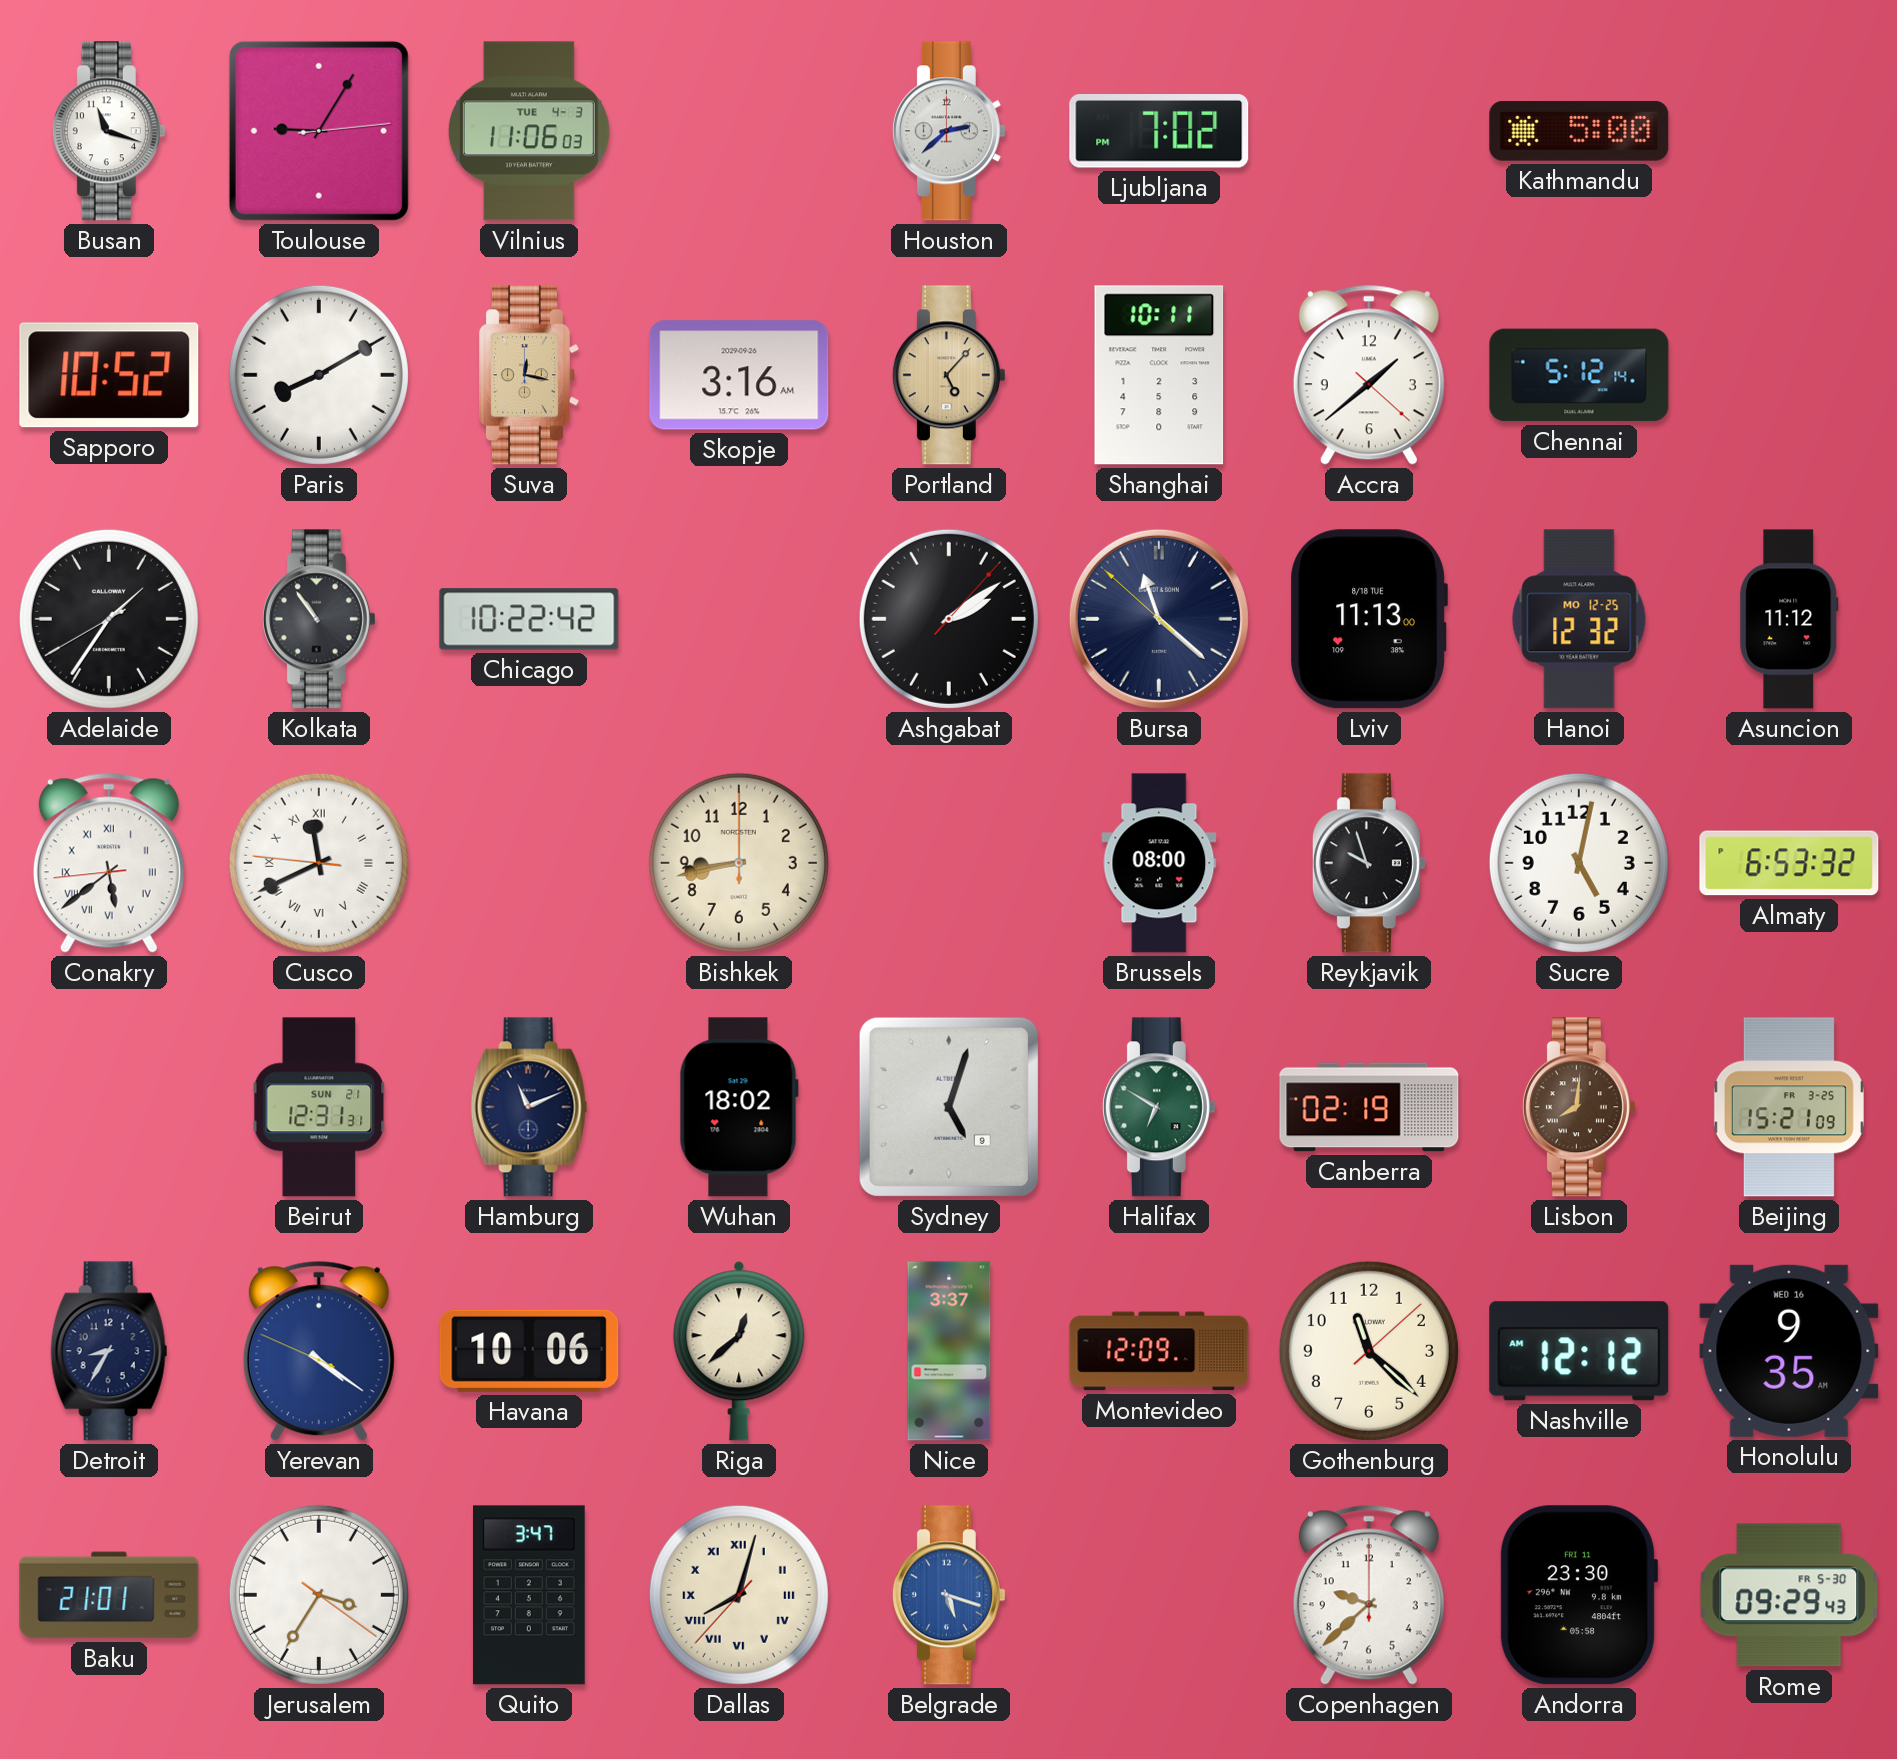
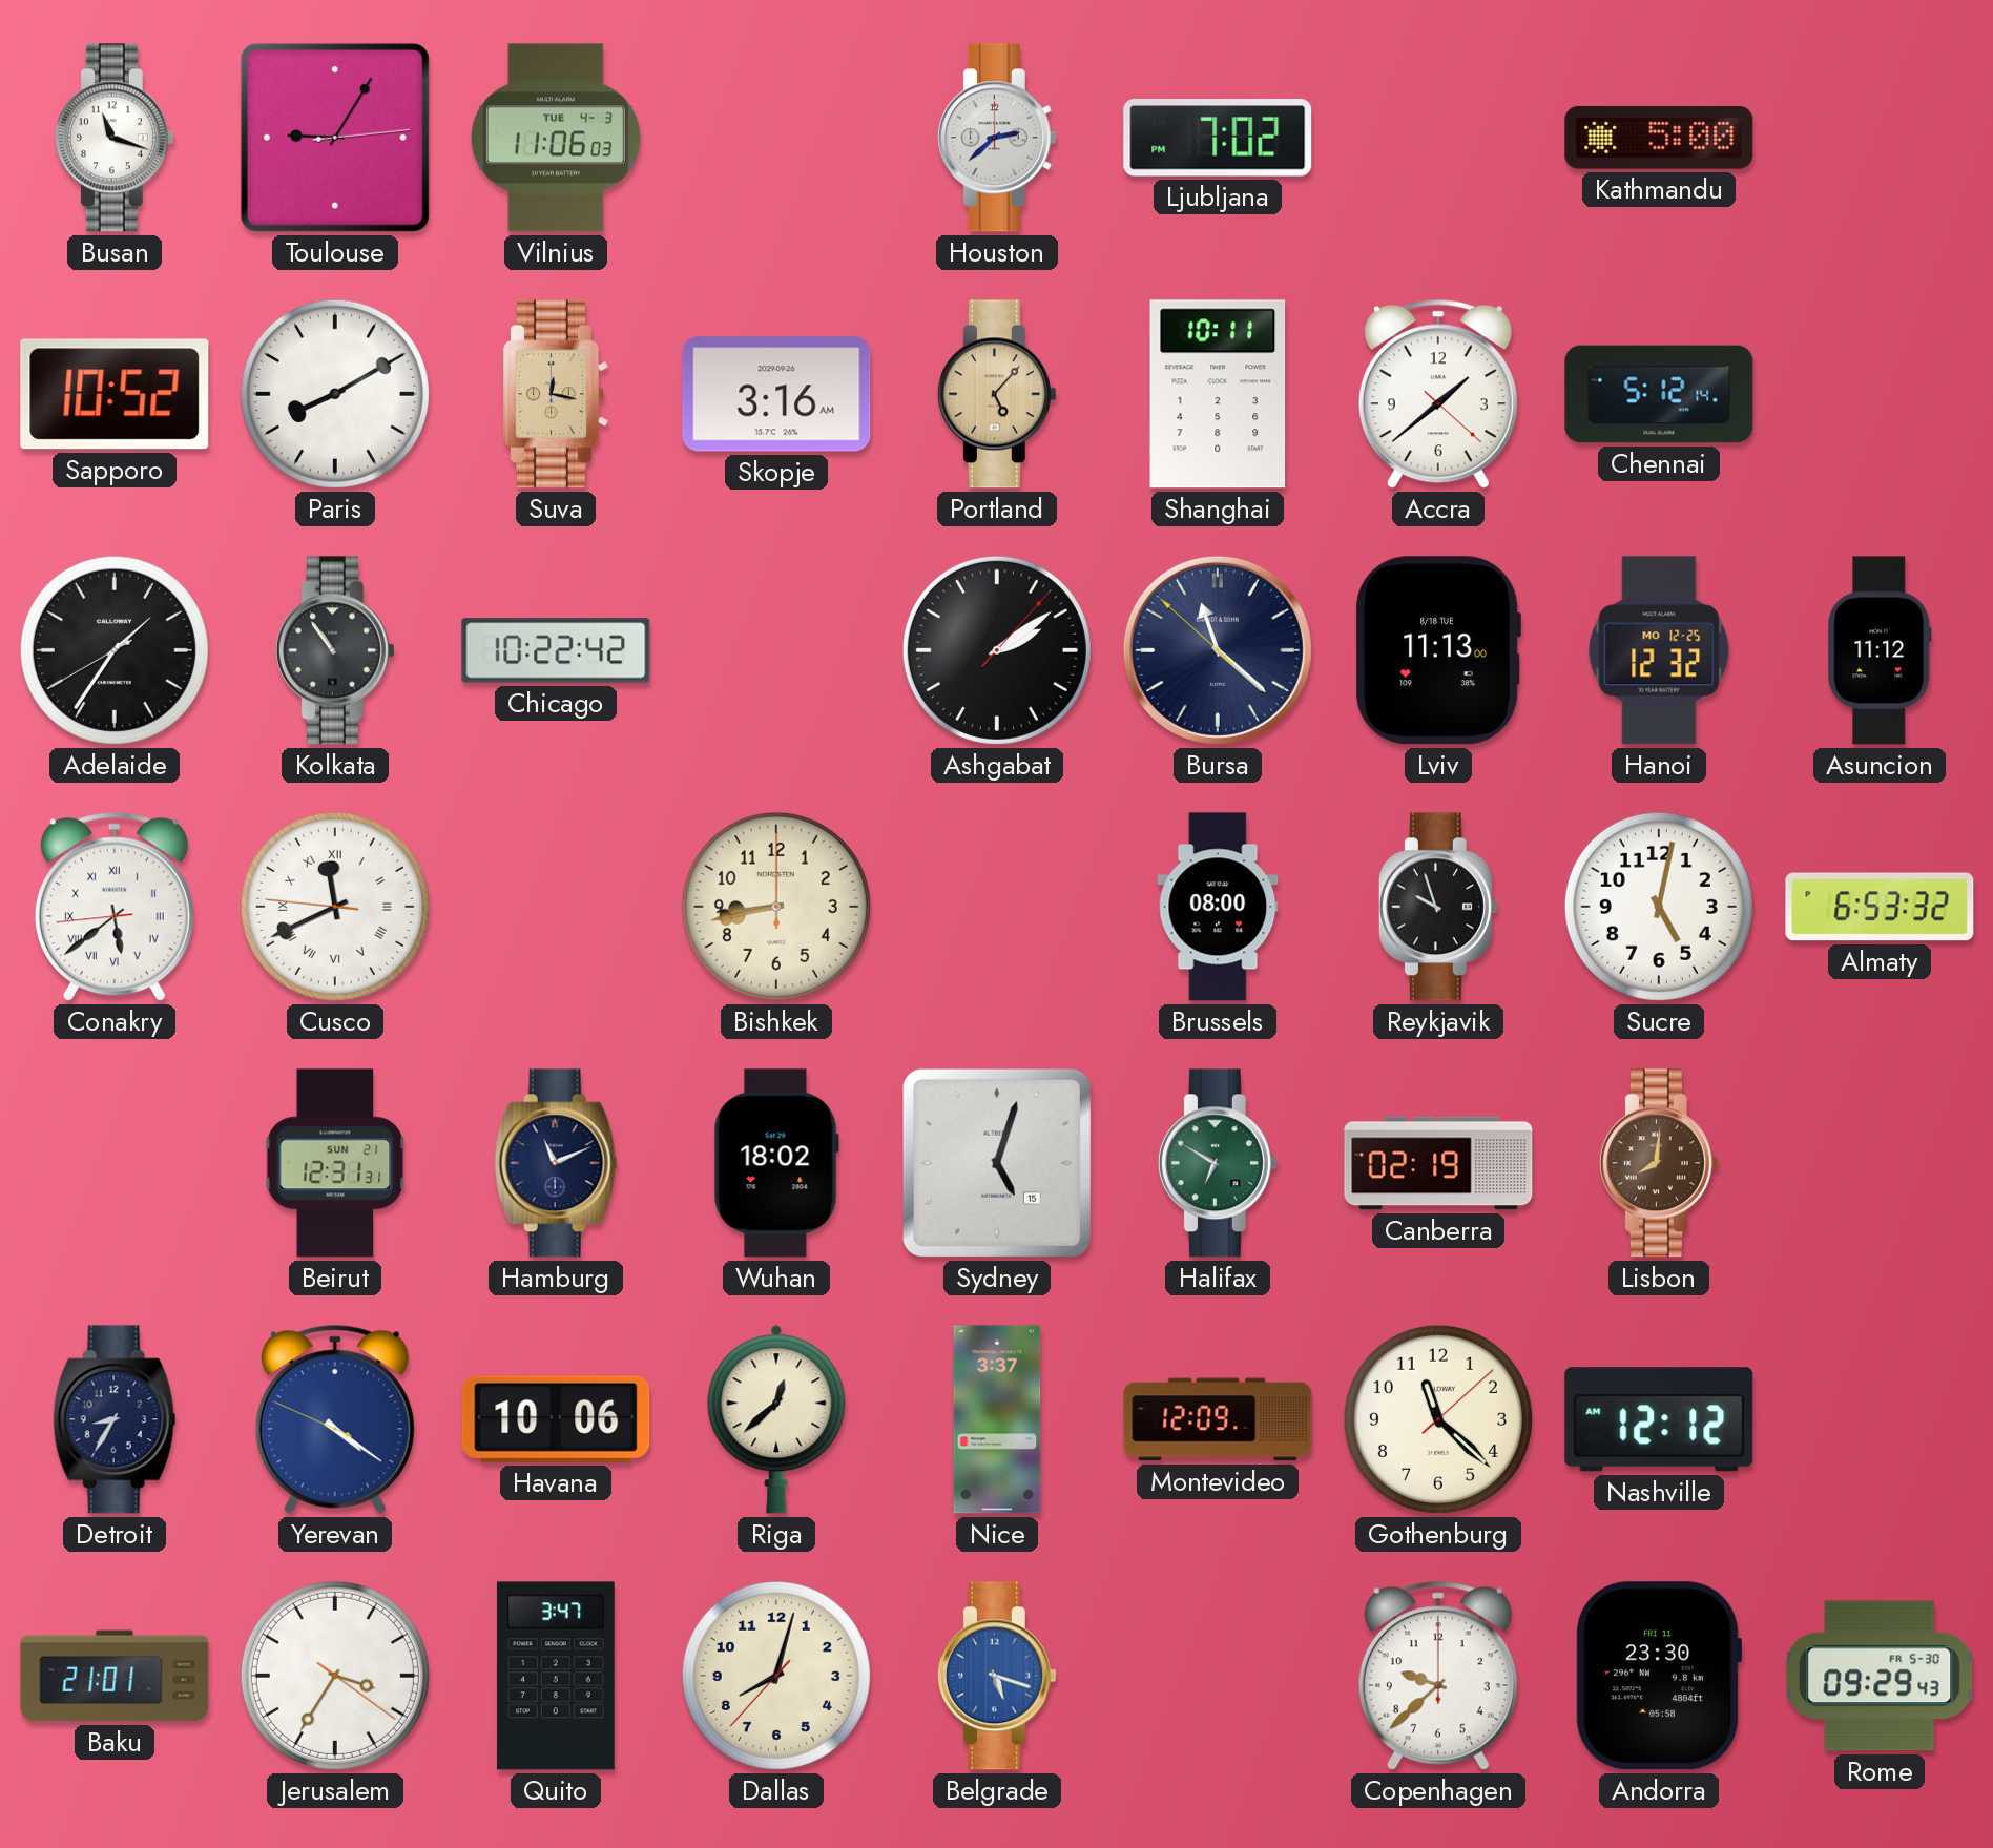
Sydney date: 9 -> 15 (997, 1163)
Beijing: 15:21 -> none (1789, 1107)
Honolulu: 9:35 -> none (1789, 1351)
Dallas numerals: Roman -> Arabic (776, 1676)
